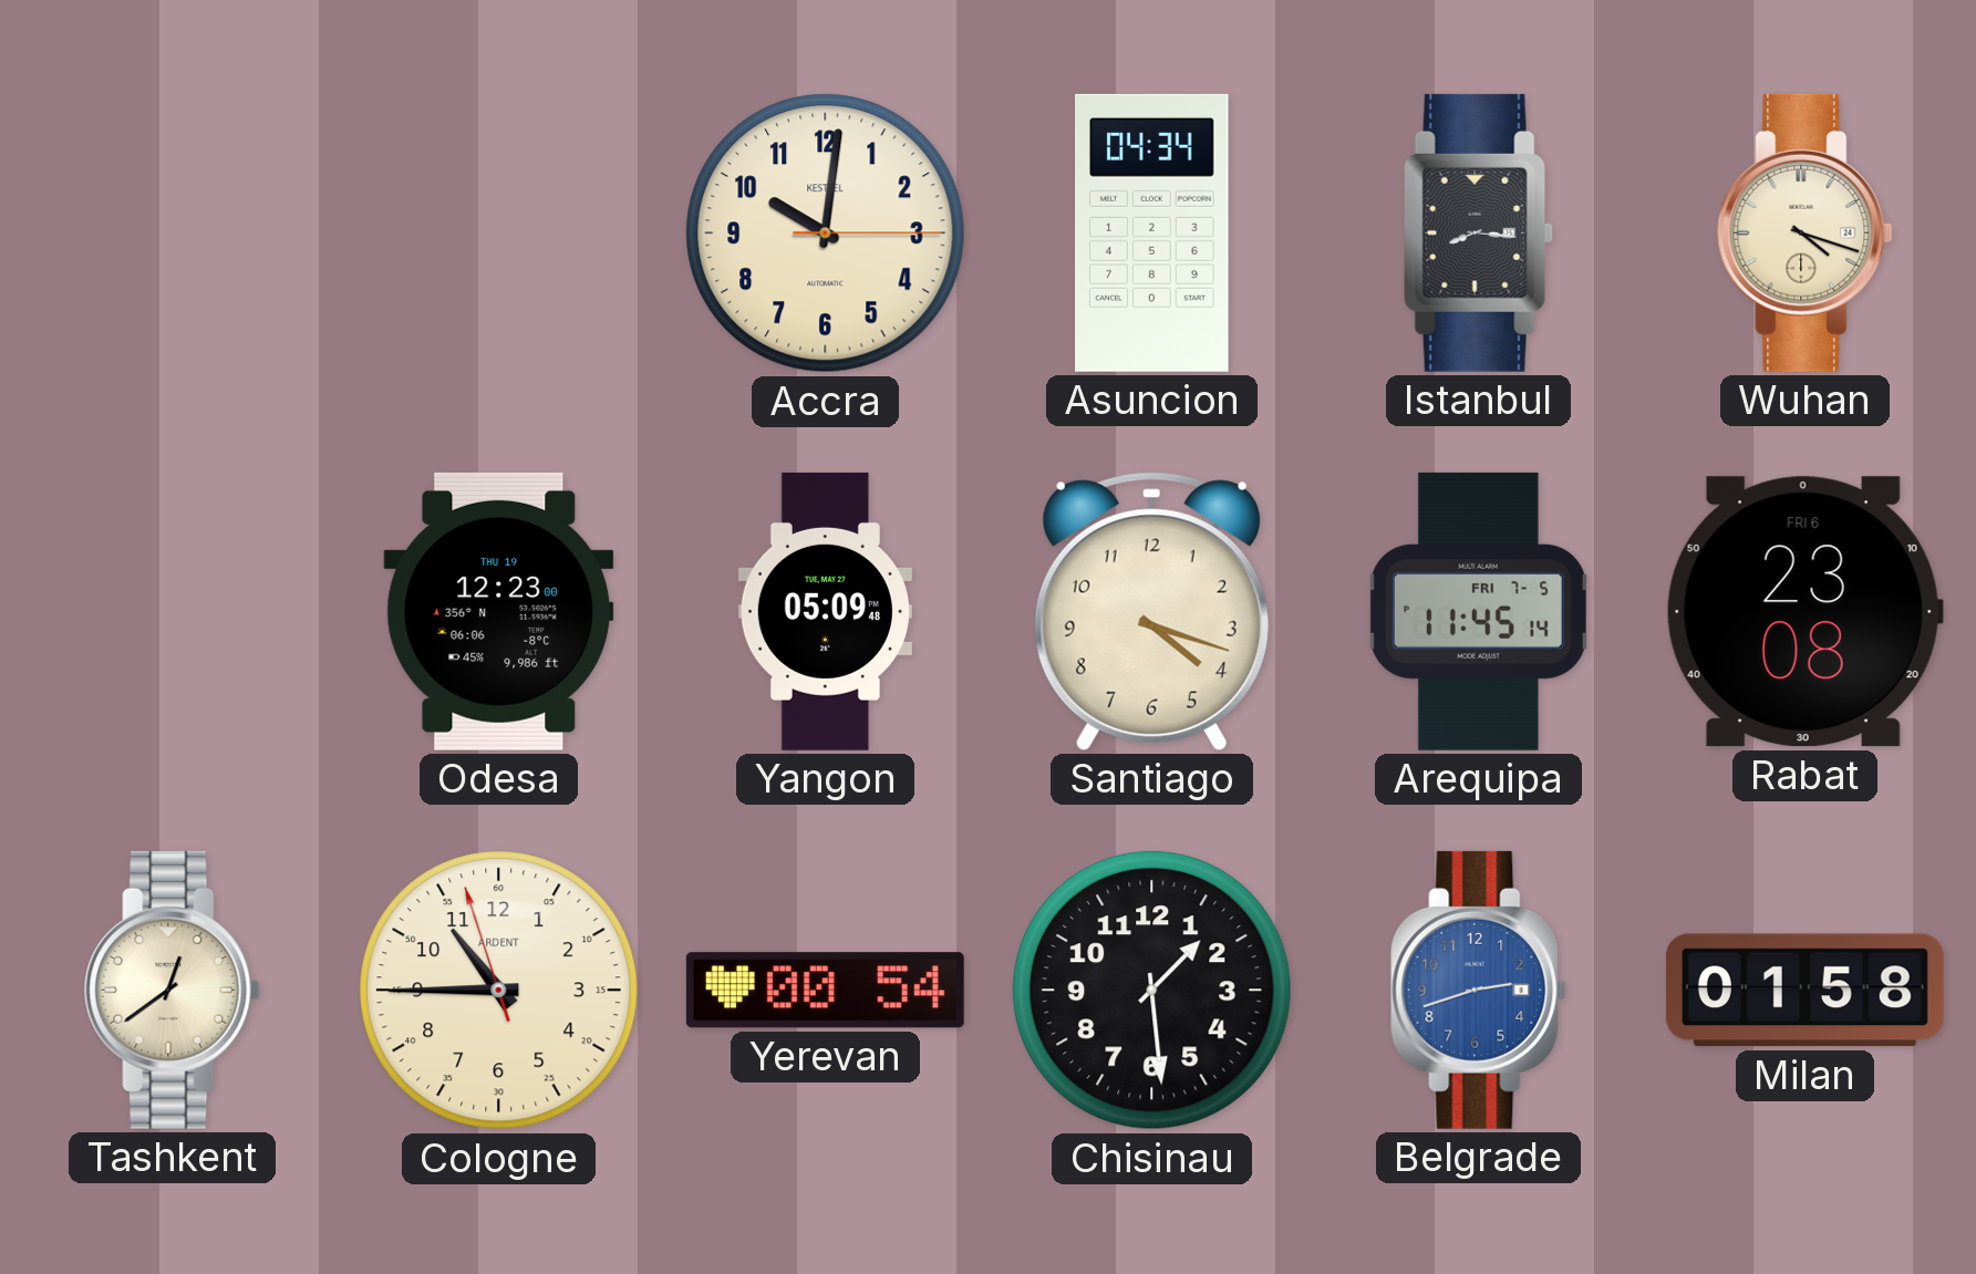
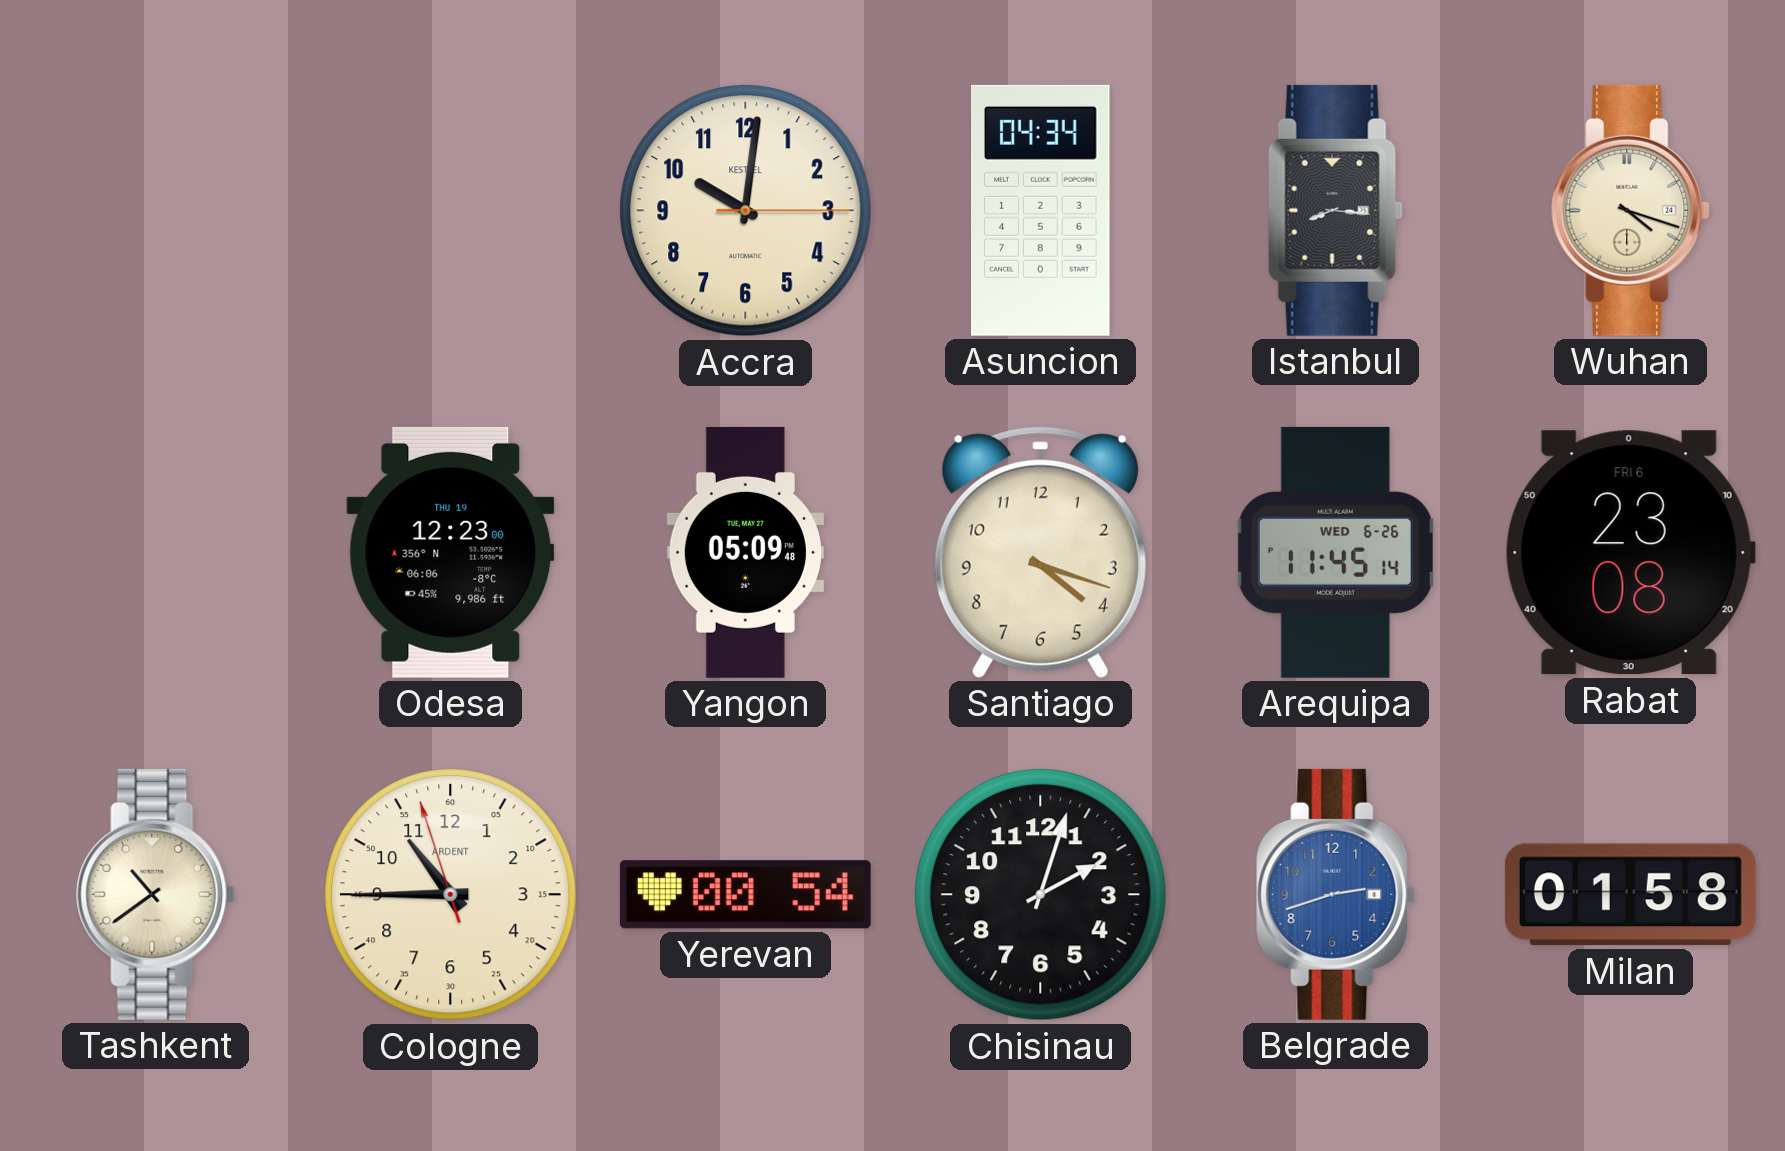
Arequipa date: FRI 7-5 -> WED 6-26 (1335, 552)
Tashkent: 12:39 -> 10:39 (156, 894)
Chisinau: 1:29 -> 2:03 (1041, 895)
